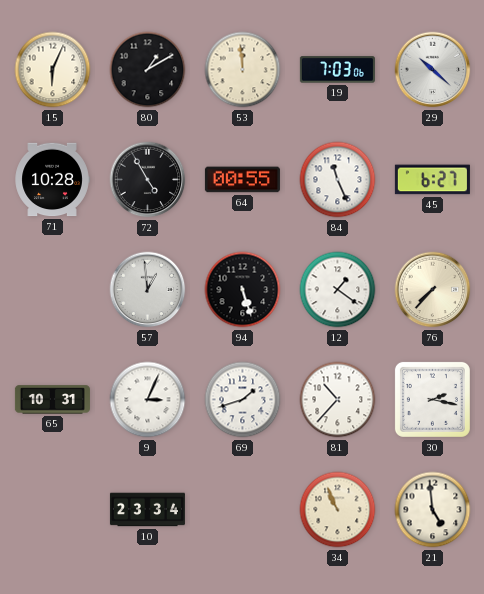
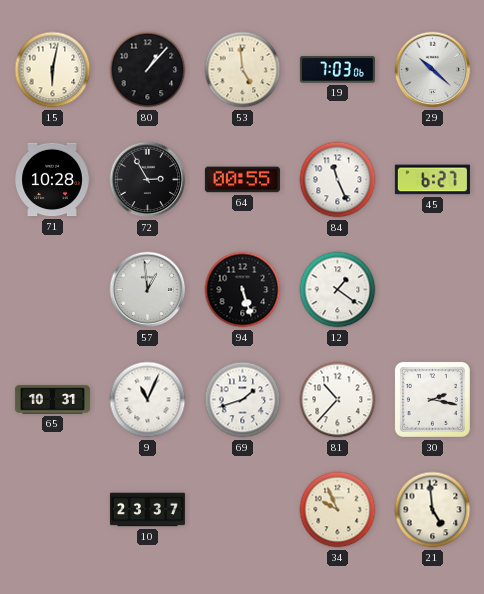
15: 6:04 -> 6:02 (53, 70)
80: 1:10 -> 1:07 (148, 70)
53: 11:59 -> 4:59 (243, 70)
72: 4:55 -> 2:55 (148, 180)
76: 7:37 -> none (433, 290)
9: 3:04 -> 11:04 (148, 400)
10: 23:34 -> 23:37 (147, 510)
34: 10:56 -> 9:56 (338, 510)
